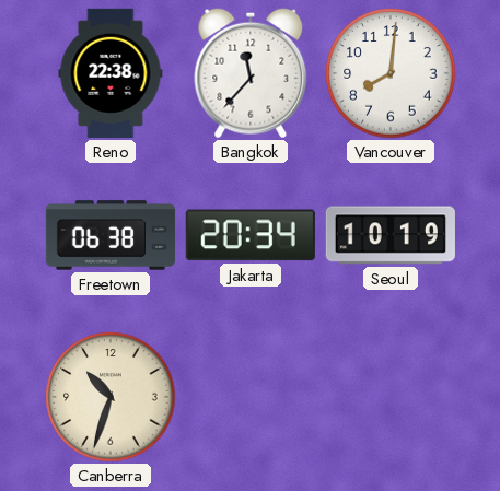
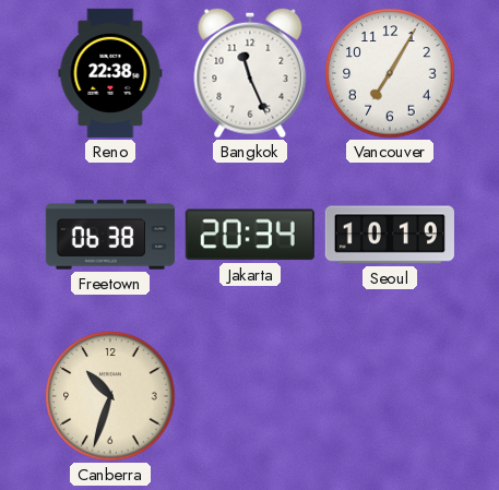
Bangkok: 11:37 -> 11:26 (250, 73)
Vancouver: 8:01 -> 7:05 (390, 73)
